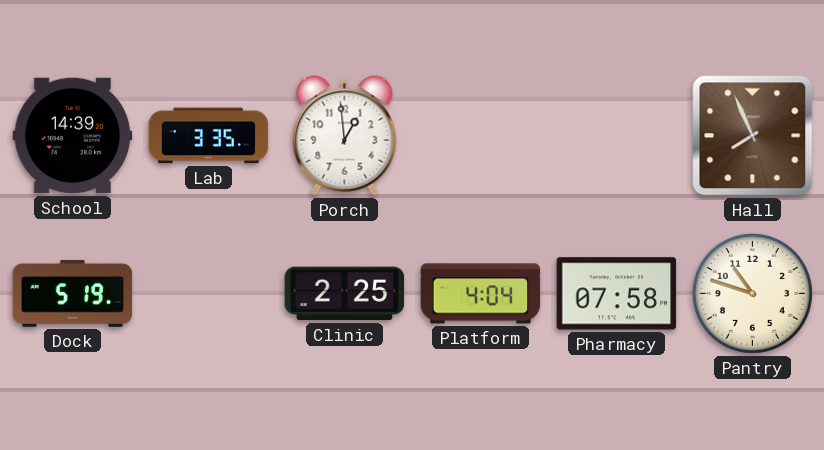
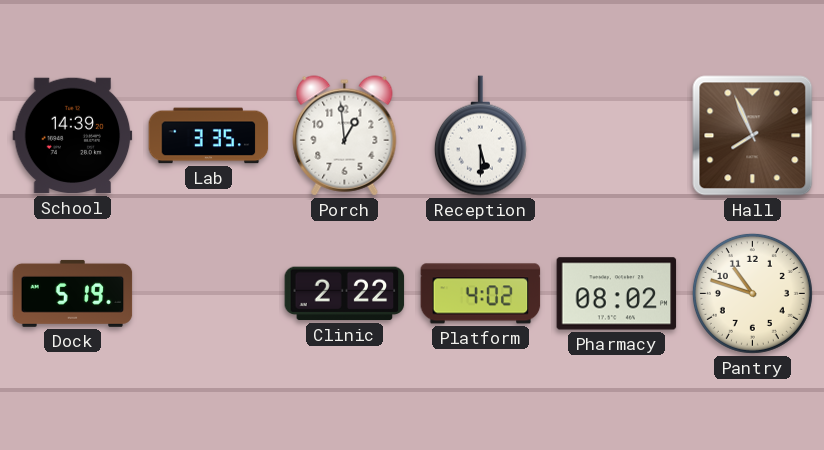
Reception: none -> 5:30 (480, 136)
Clinic: 2:25 -> 2:22 (345, 294)
Platform: 4:04 -> 4:02 (481, 294)
Pharmacy: 07:58 -> 08:02 (617, 294)
